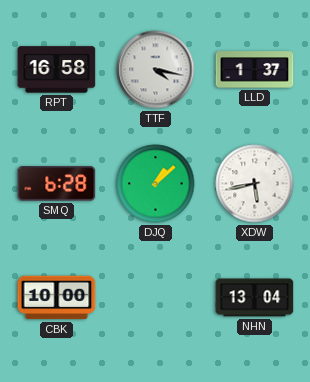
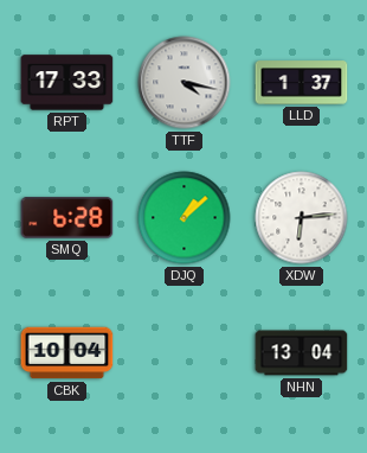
RPT: 16:58 -> 17:33 (67, 83)
XDW: 5:43 -> 6:14 (302, 218)
CBK: 10:00 -> 10:04 (67, 353)
